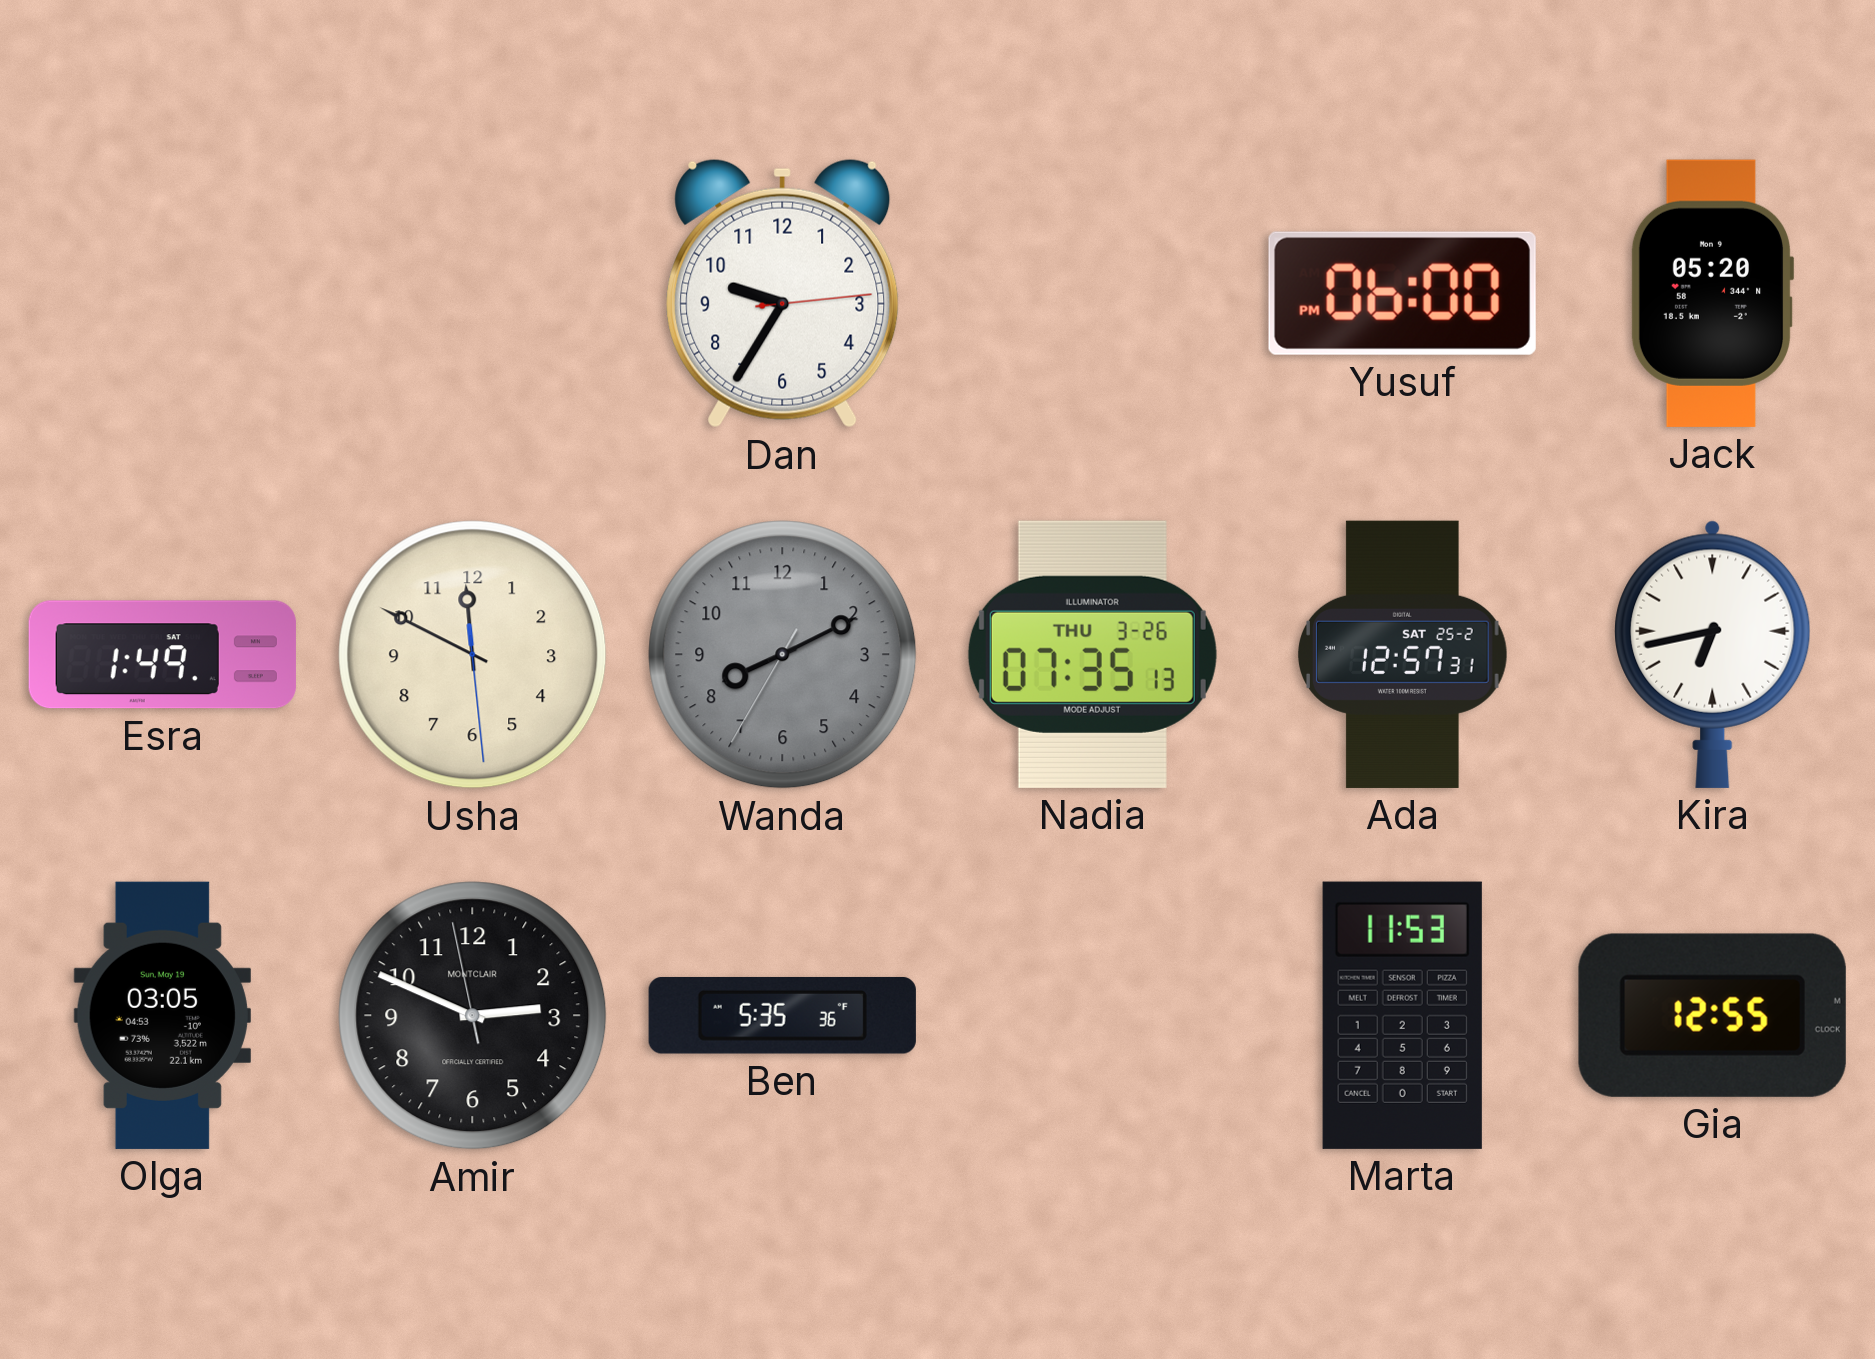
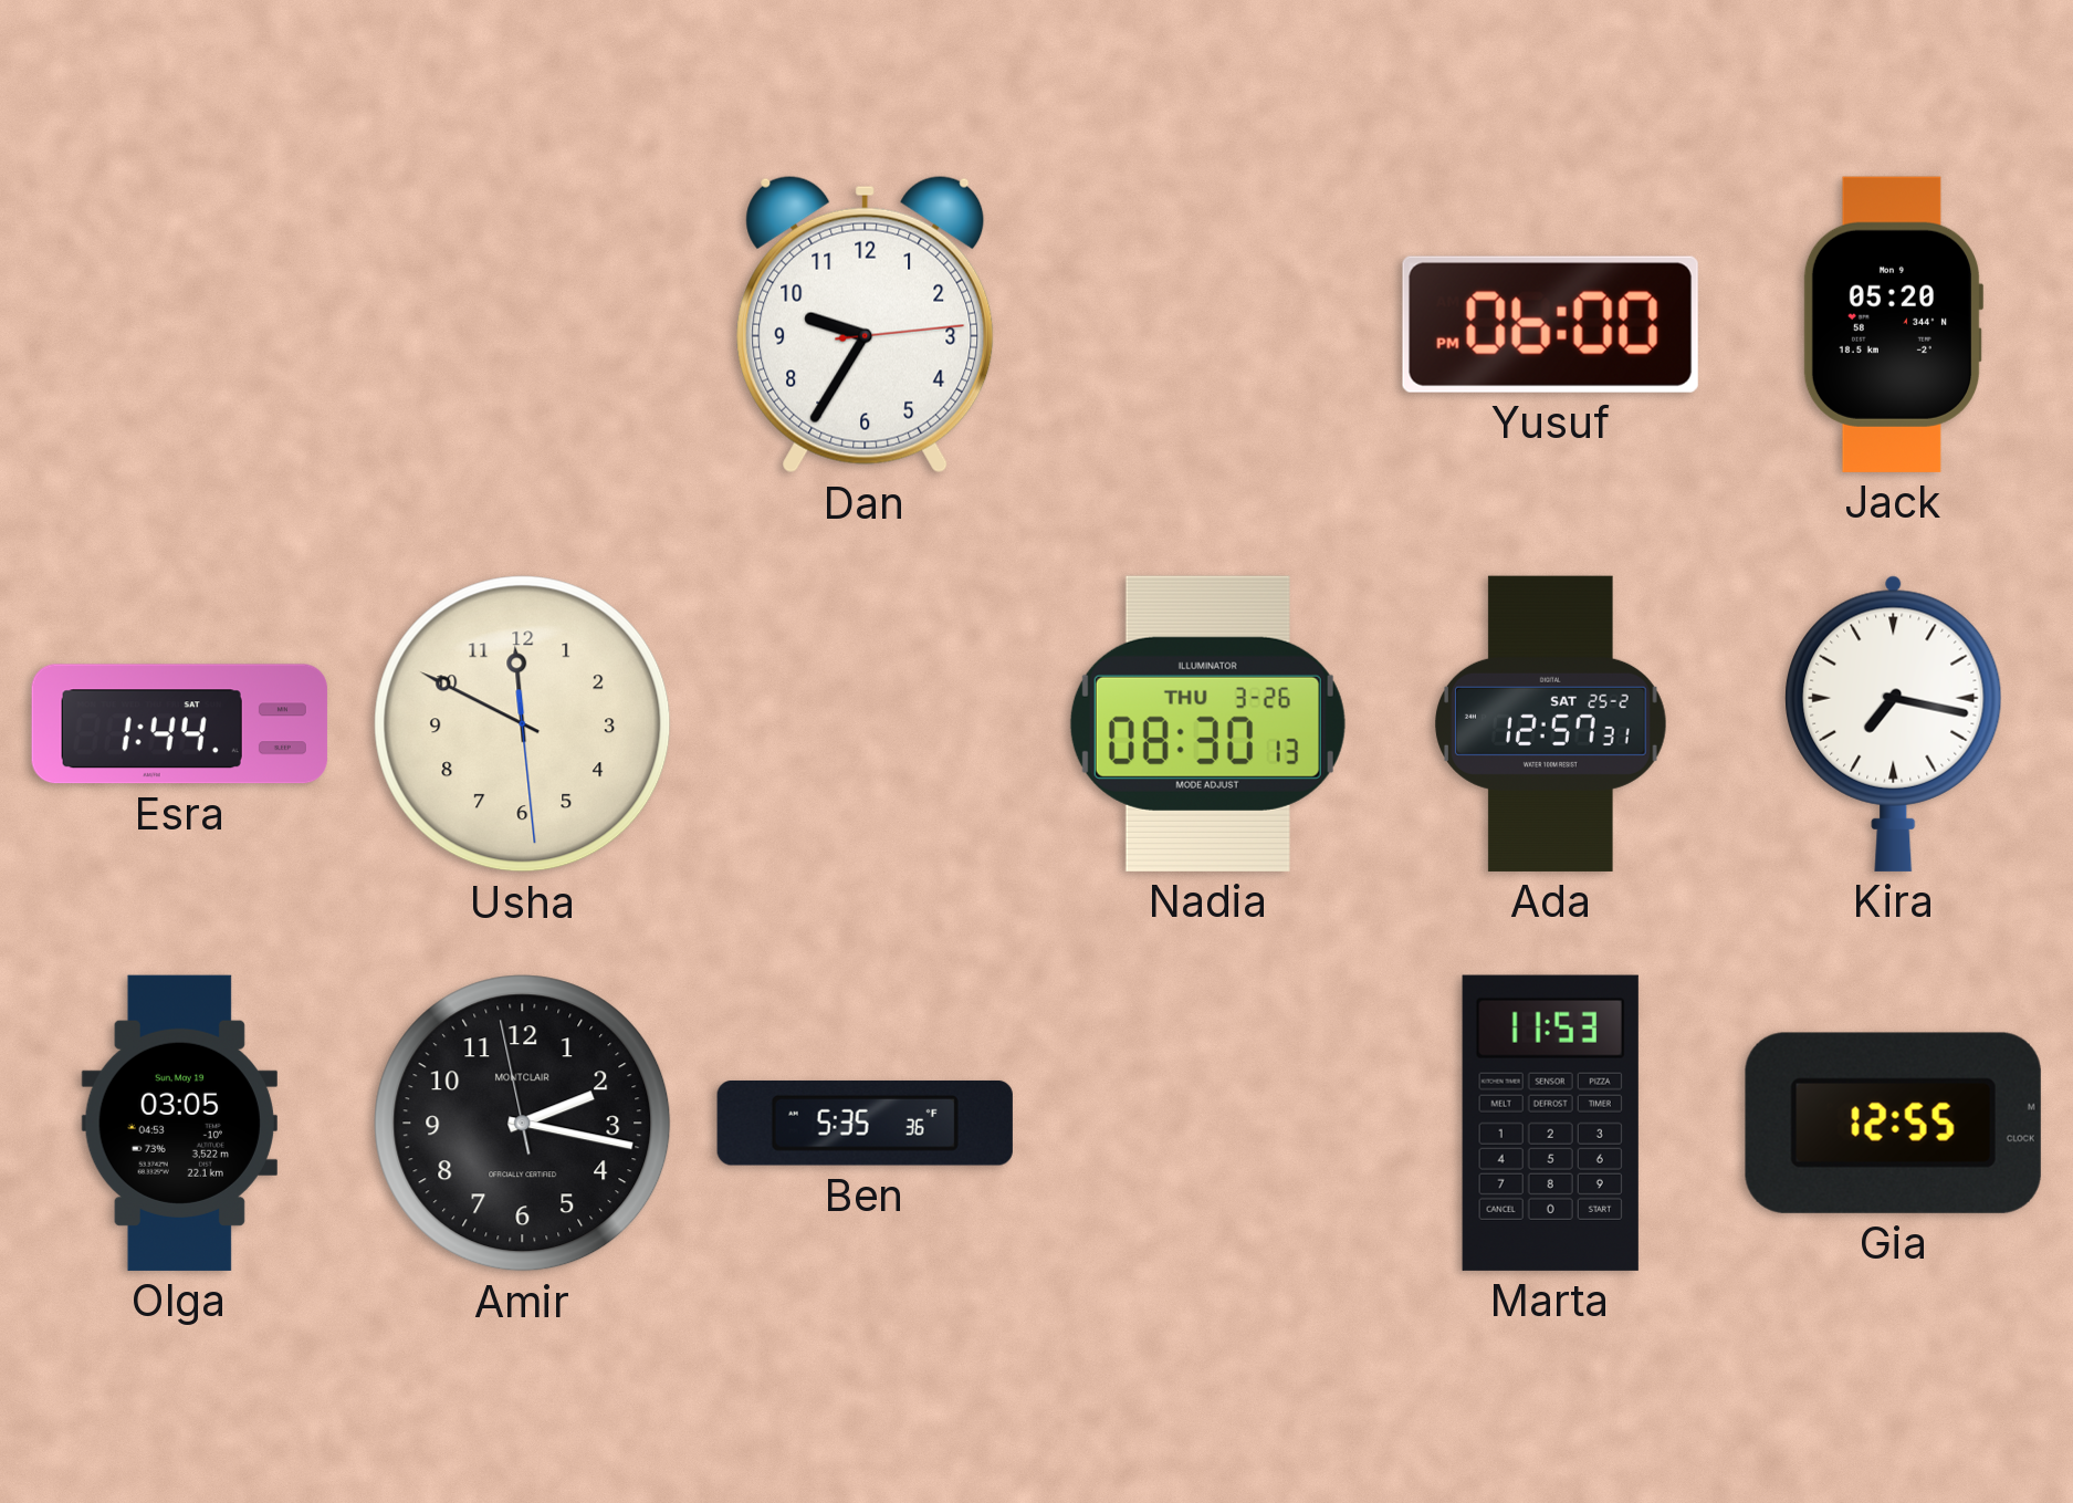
Esra: 1:49 -> 1:44 (179, 724)
Wanda: 8:10 -> none (783, 655)
Nadia: 07:35 -> 08:30 (1207, 723)
Kira: 6:43 -> 7:17 (1894, 723)
Amir: 2:48 -> 2:16 (523, 1124)
